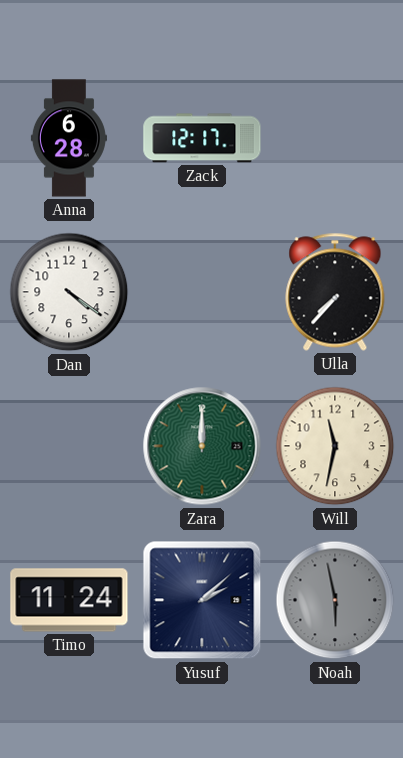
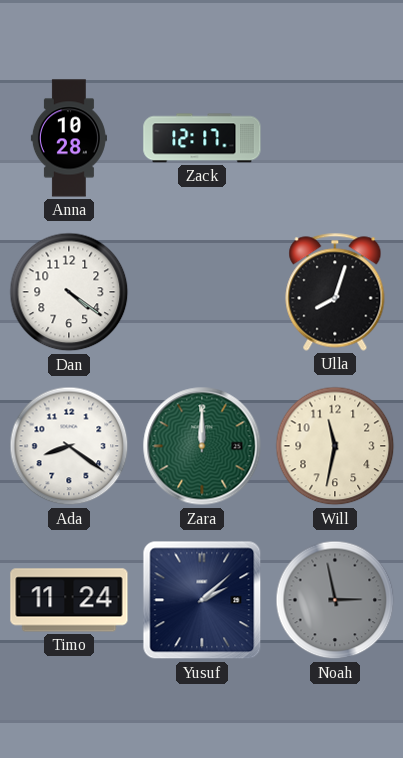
Anna: 6:28 -> 10:28 (69, 138)
Ulla: 7:37 -> 8:03 (335, 292)
Ada: none -> 8:21 (69, 446)
Noah: 5:58 -> 2:58 (335, 600)
